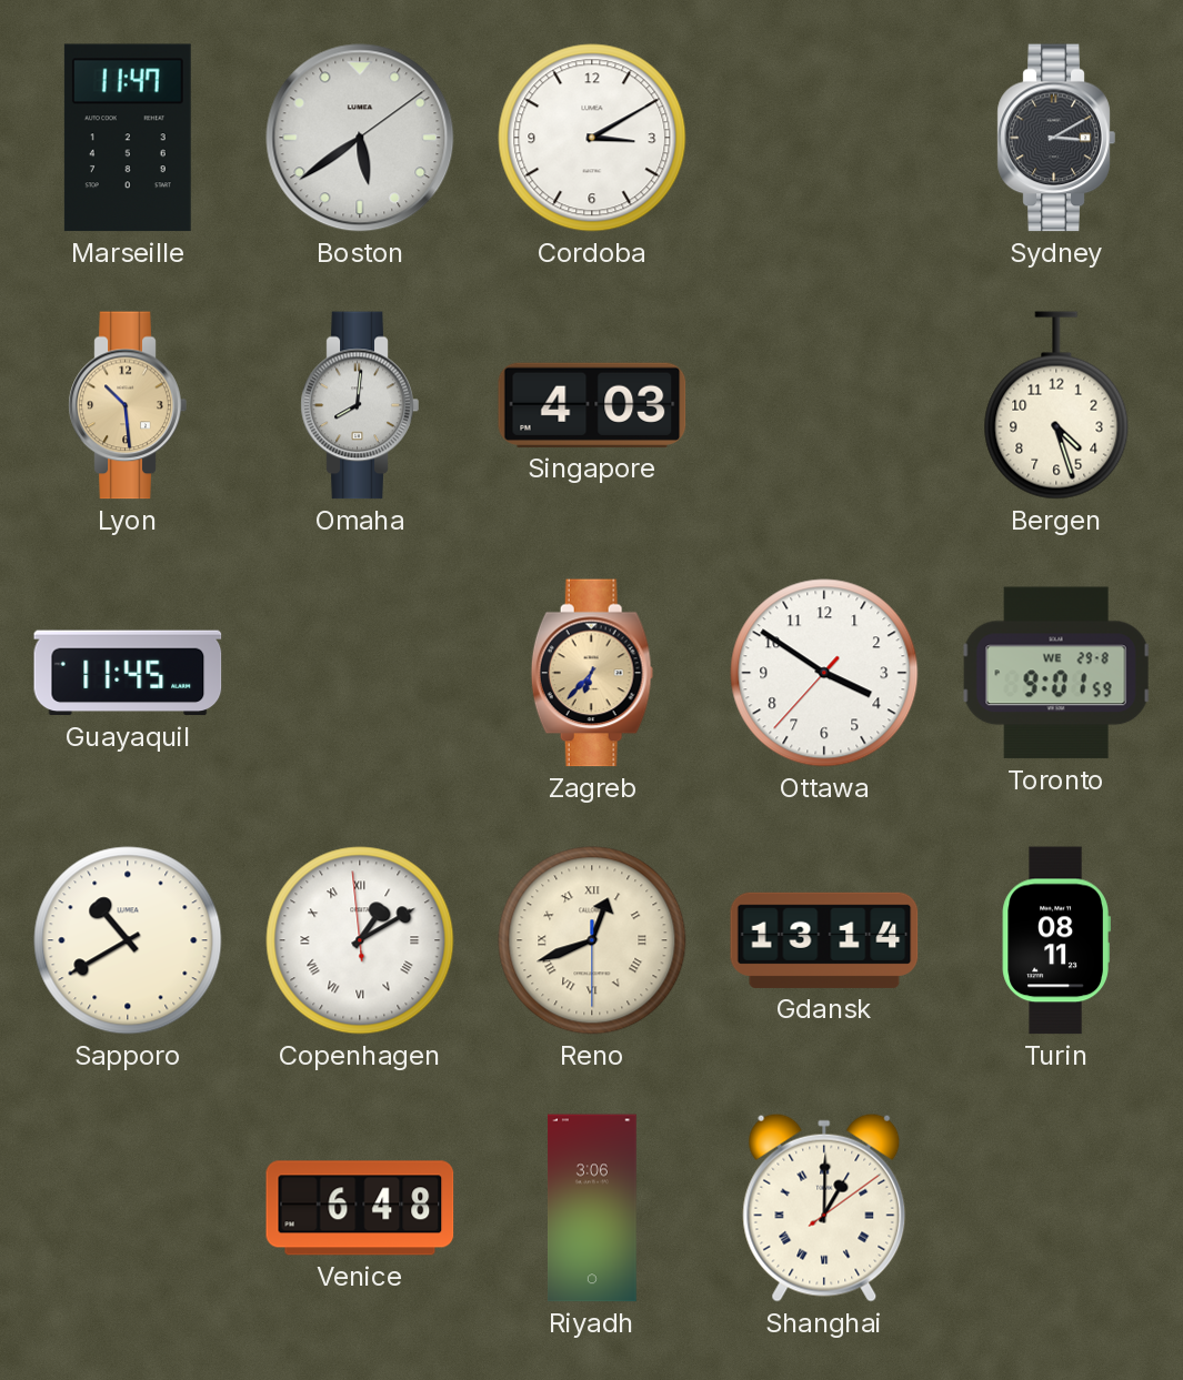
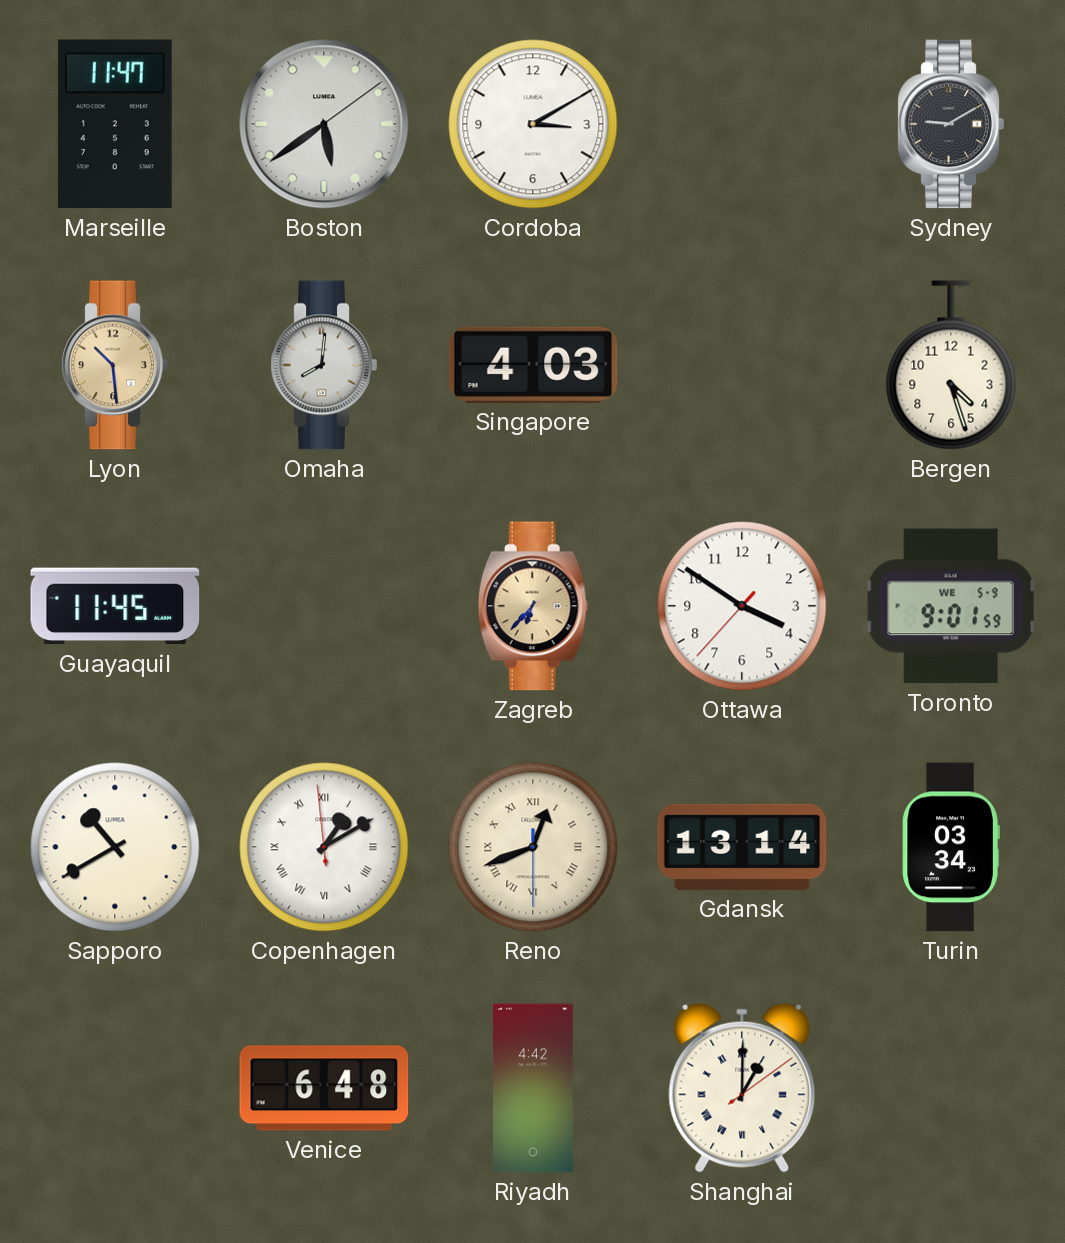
Sydney: 3:10 -> 9:10 (951, 124)
Toronto date: WE 29-8 -> WE 5-9 (951, 606)
Turin: 08:11 -> 03:34 (951, 847)
Riyadh: 3:06 -> 4:42 (534, 1088)
